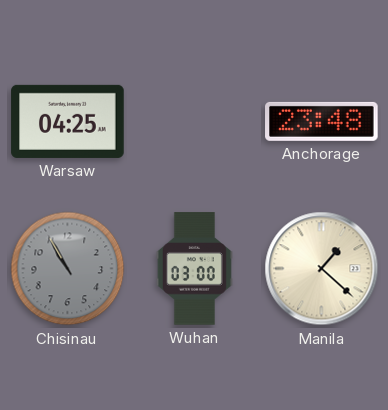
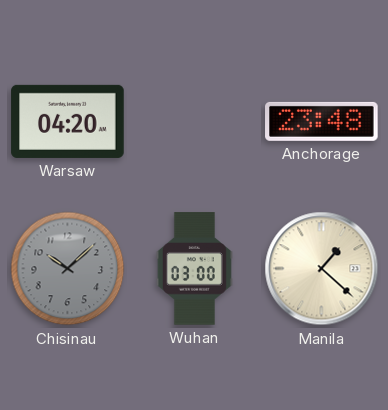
Warsaw: 04:25 -> 04:20 (68, 121)
Chisinau: 10:55 -> 10:08 (68, 269)
